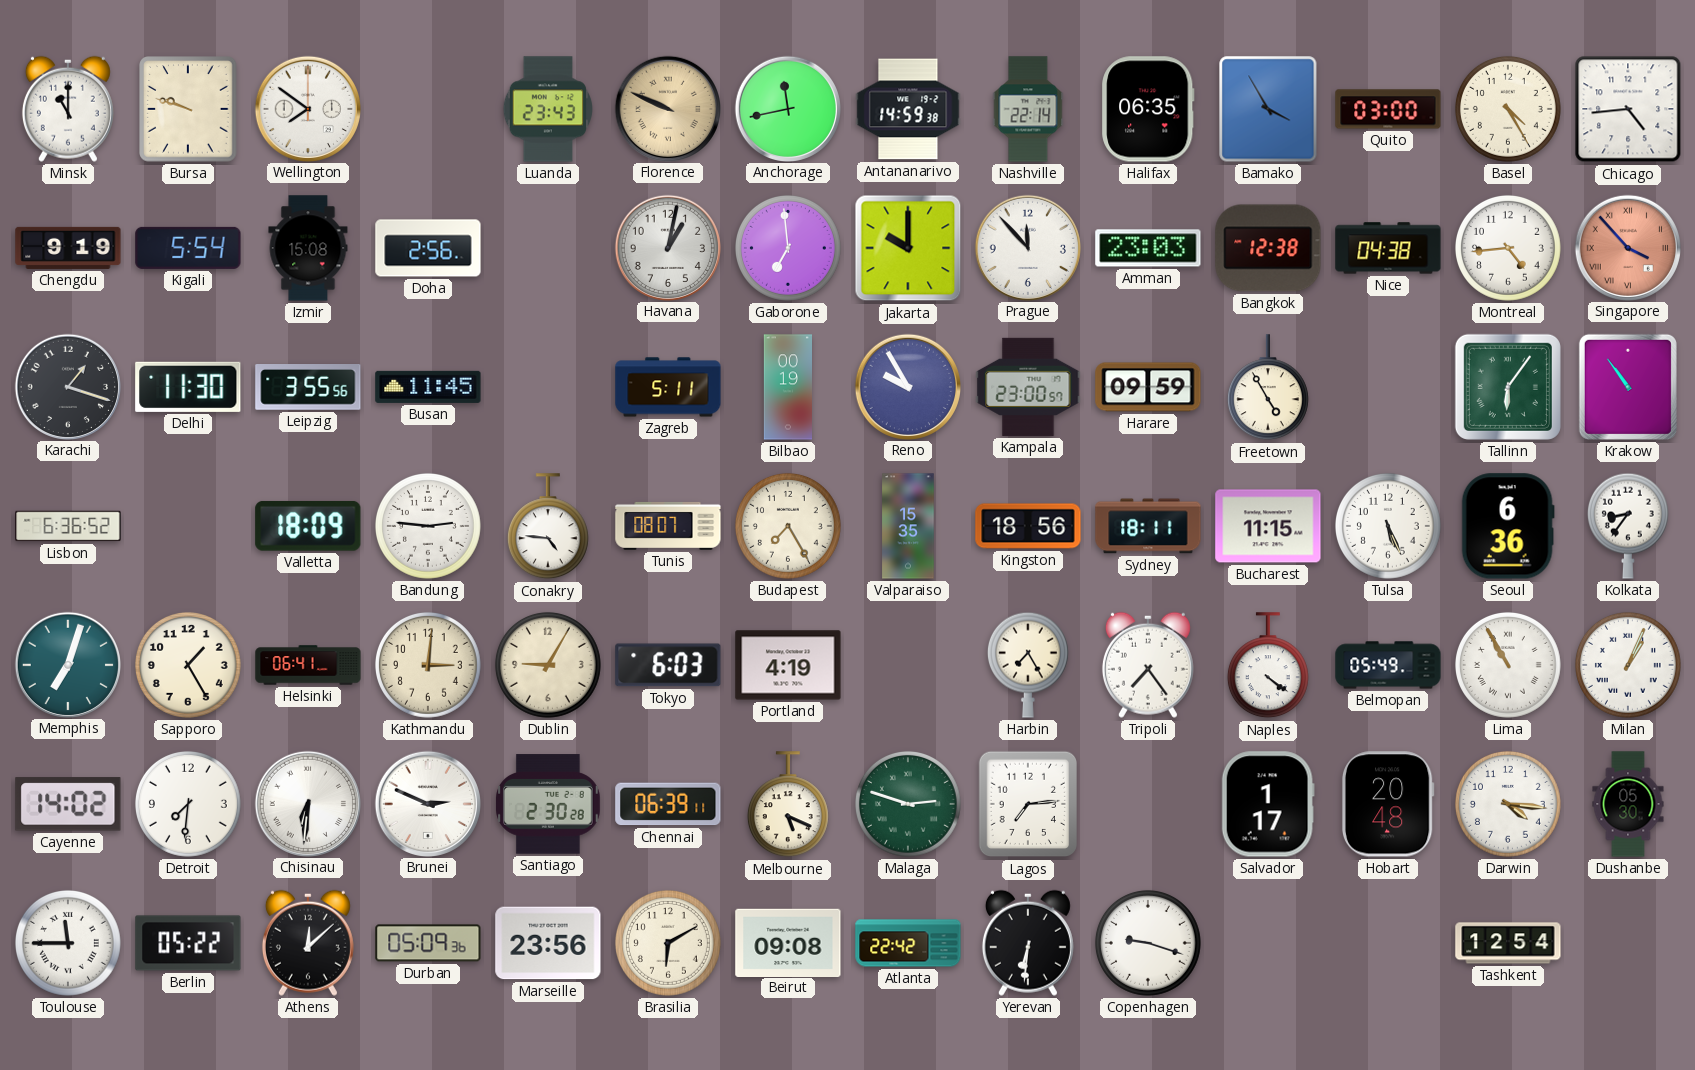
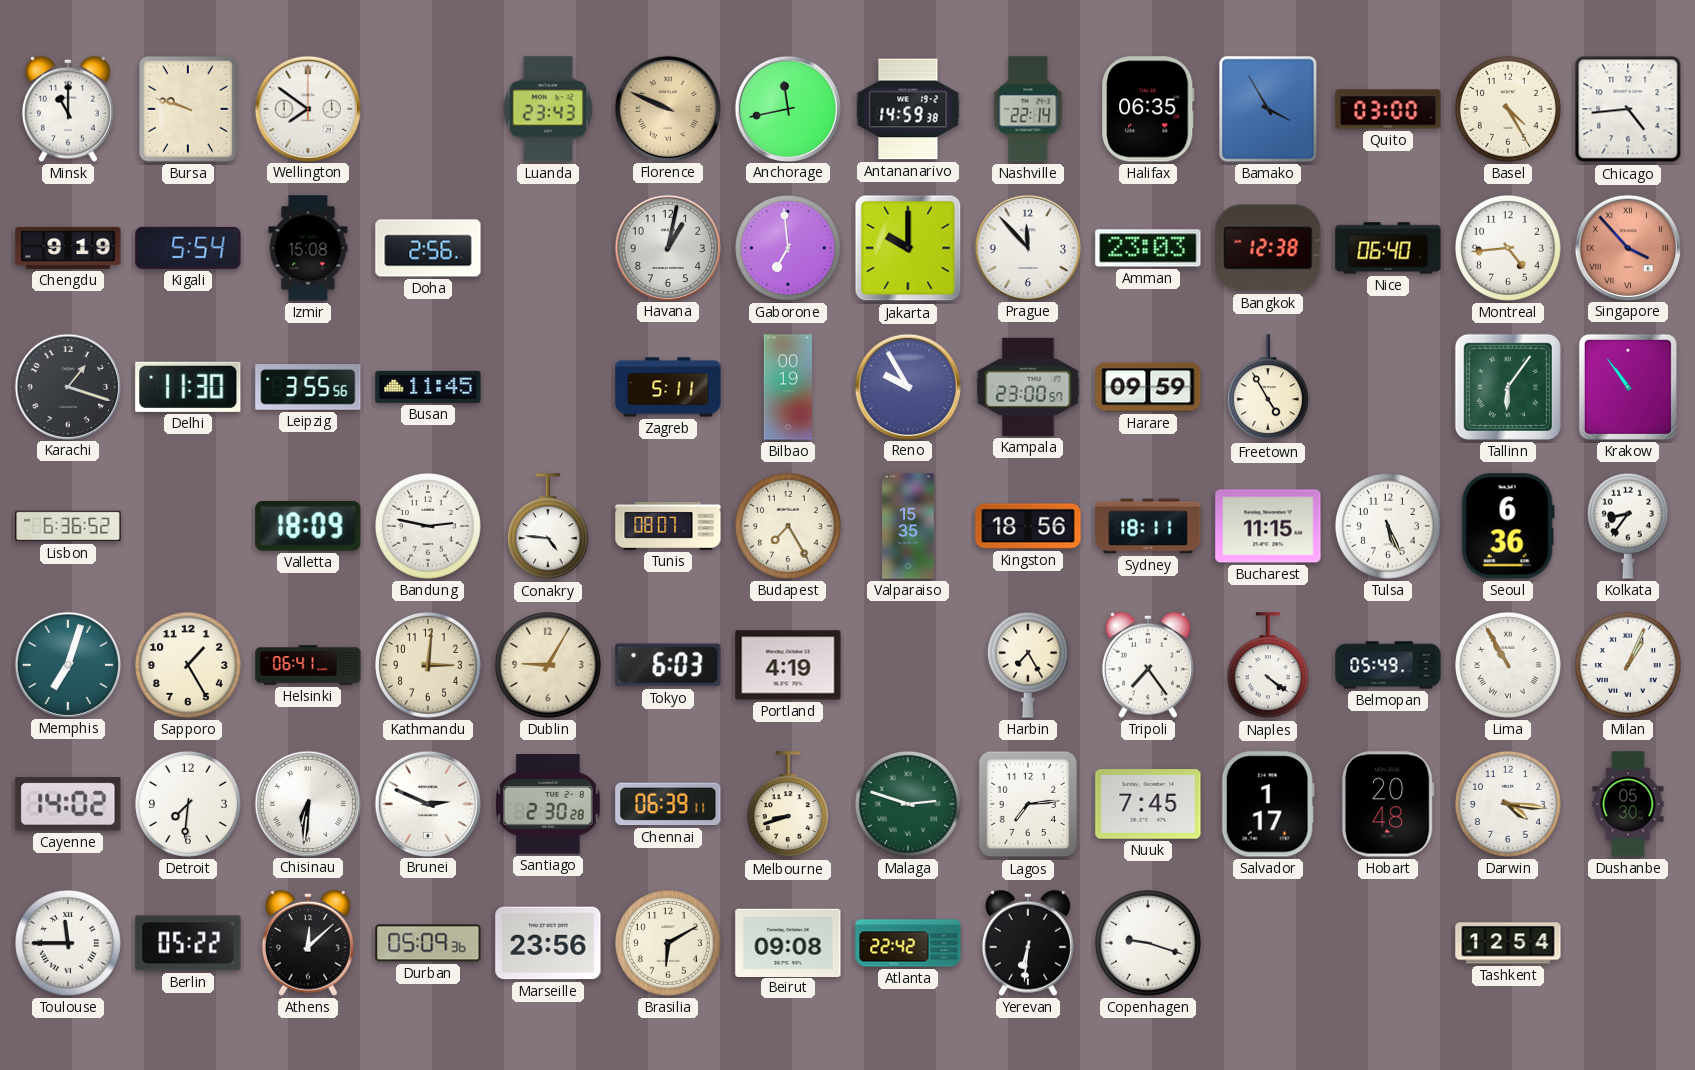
Nice: 04:38 -> 06:40 (1388, 248)
Bandung: 2:46 -> 2:47 (428, 526)
Melbourne: 5:19 -> 8:42 (788, 805)
Nuuk: none -> 7:45 (1148, 804)
